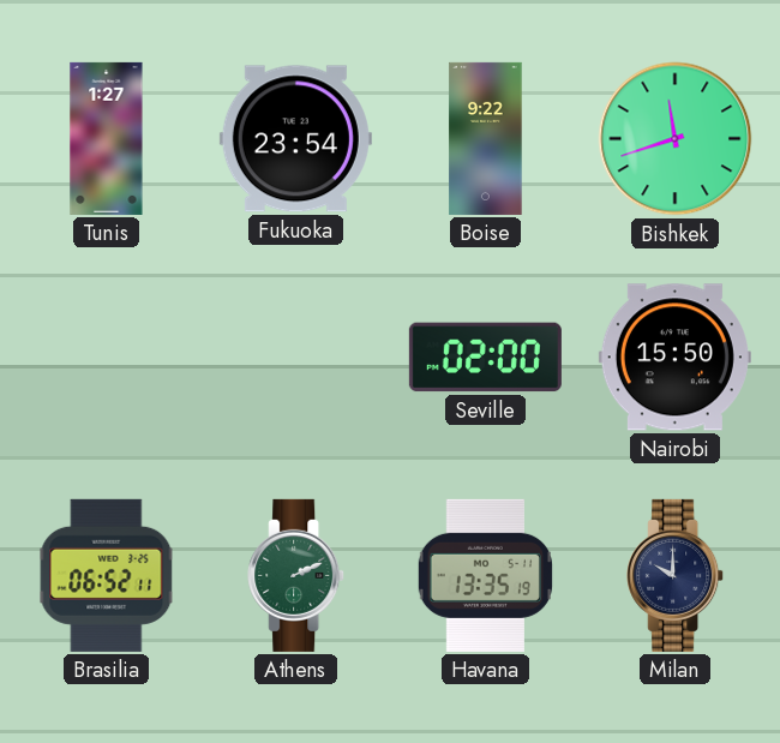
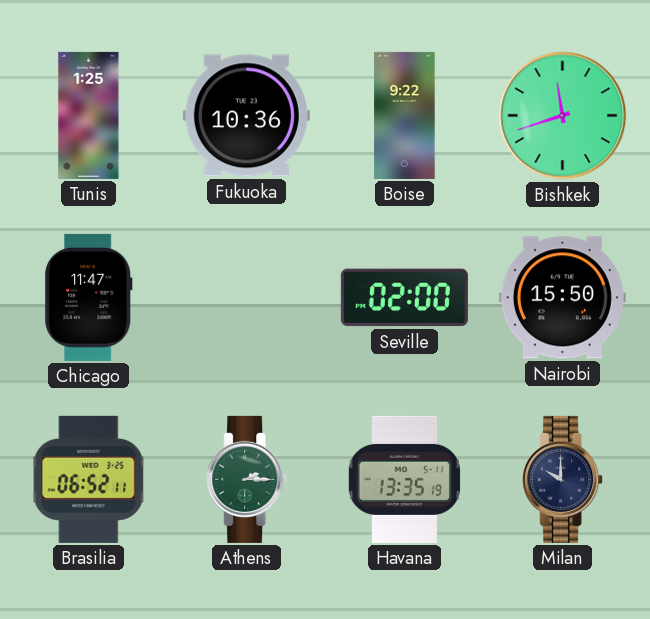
Tunis: 1:27 -> 1:25 (89, 115)
Fukuoka: 23:54 -> 10:36 (246, 116)
Chicago: none -> 11:47 (88, 297)
Athens: 2:11 -> 2:15 (247, 479)
